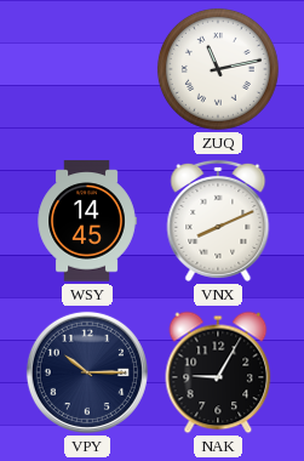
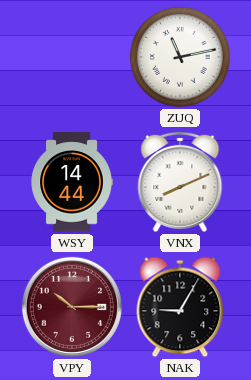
WSY: 14:45 -> 14:44 (72, 182)
VPY dial: navy -> burgundy (72, 307)
